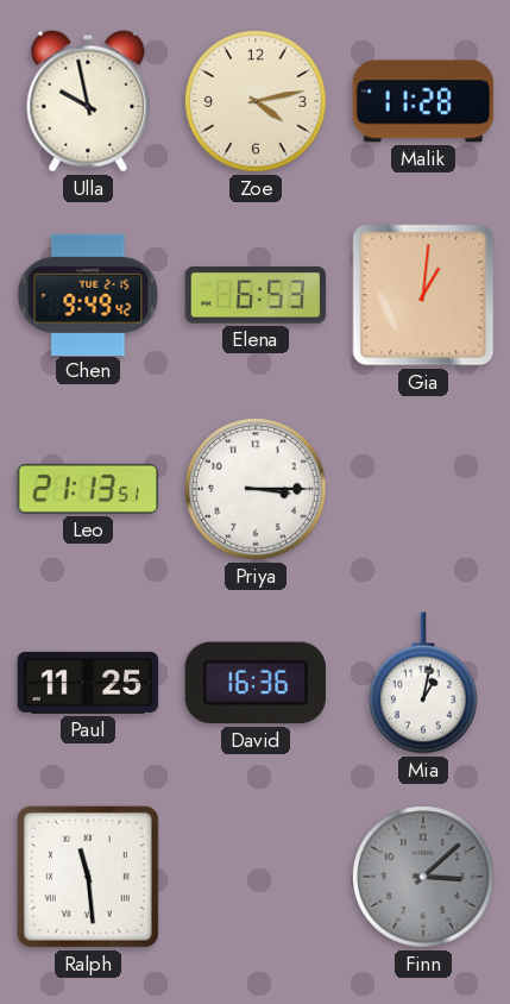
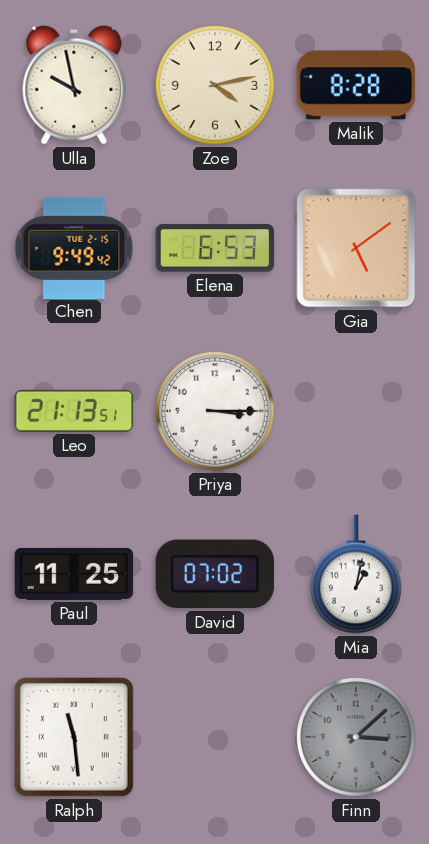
Malik: 11:28 -> 8:28 (356, 85)
Gia: 1:01 -> 5:09 (356, 248)
David: 16:36 -> 07:02 (214, 574)
